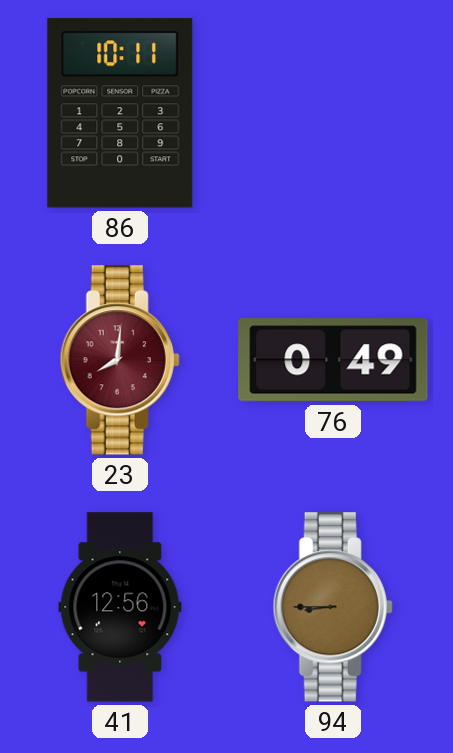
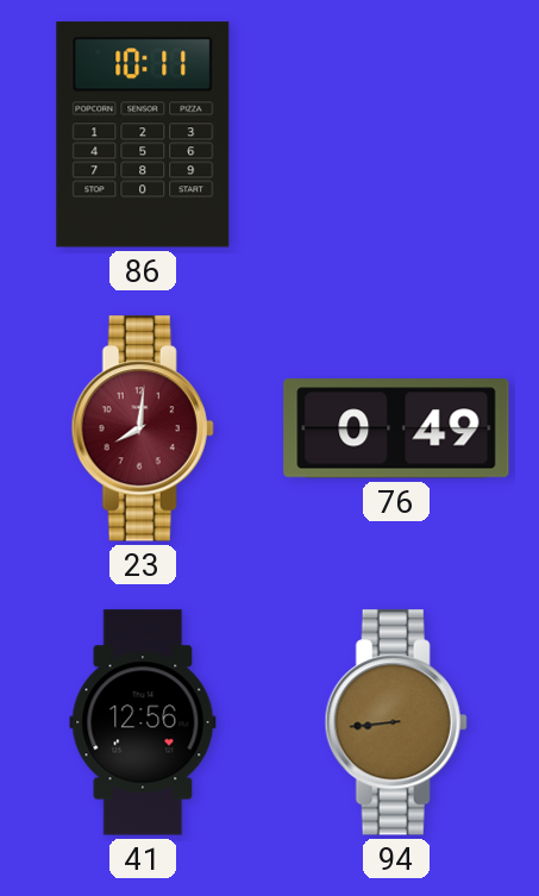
94: 8:45 -> 8:44 (396, 722)
